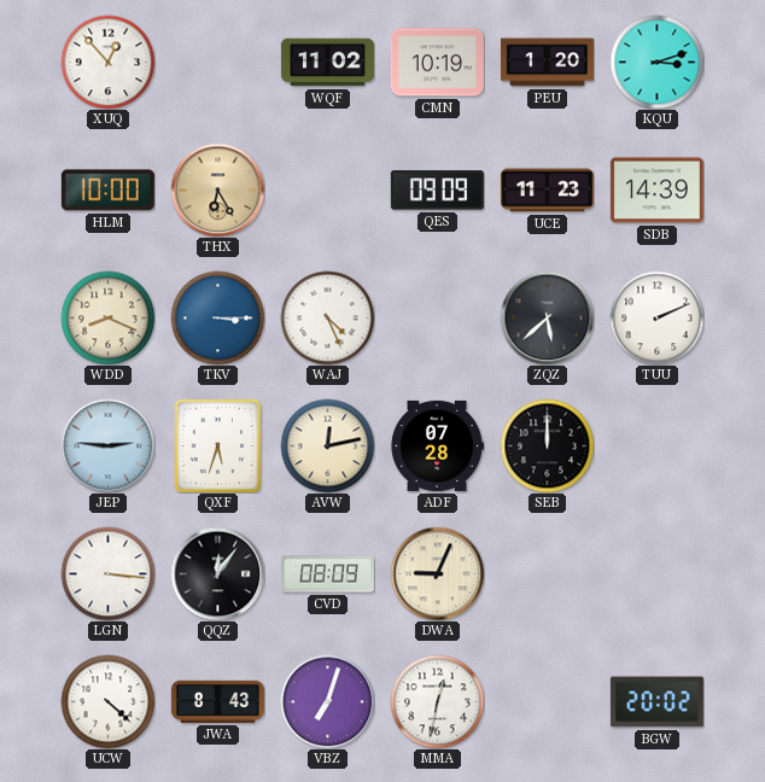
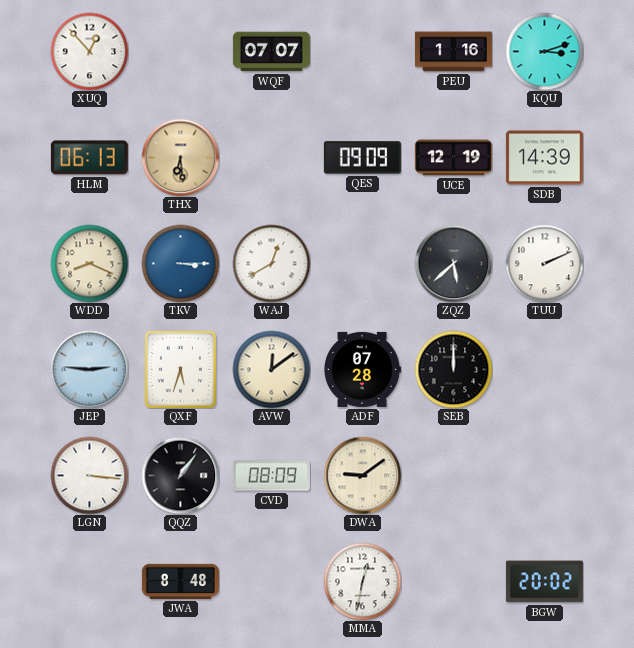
WQF: 11:02 -> 07:07 (271, 52)
CMN: 10:19 -> none (437, 63)
PEU: 1:20 -> 1:16 (453, 52)
HLM: 10:00 -> 06:13 (89, 158)
THX: 6:25 -> 6:29 (180, 157)
UCE: 11:23 -> 12:19 (453, 158)
WAJ: 4:26 -> 12:40 (271, 263)
AVW: 12:13 -> 12:09 (271, 369)
QQZ: 12:06 -> 1:06 (180, 475)
DWA: 9:04 -> 9:09 (362, 475)
UCW: 4:22 -> none (107, 701)
JWA: 8:43 -> 8:48 (180, 581)
VBZ: 7:03 -> none (327, 701)
